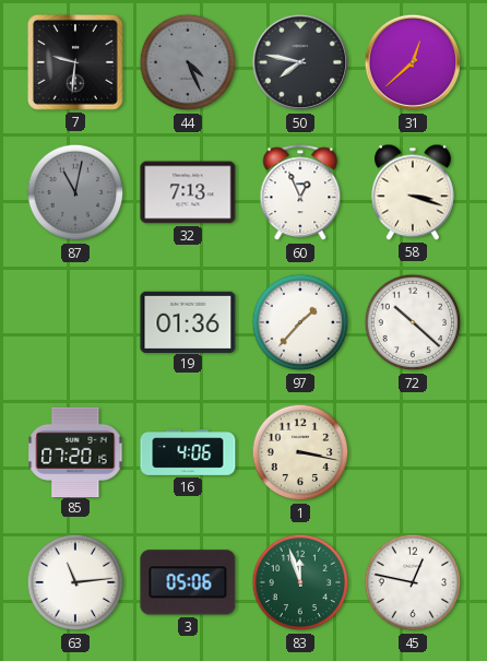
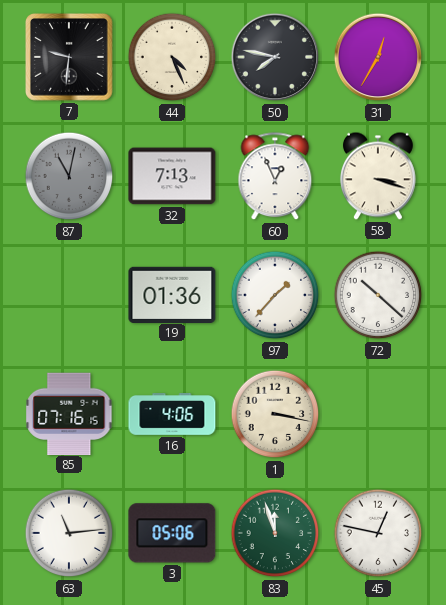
44 dial: grey -> cream (172, 57)
31: 12:38 -> 12:35 (378, 57)
85: 07:20 -> 07:16 (69, 413)
